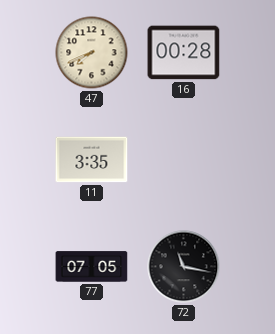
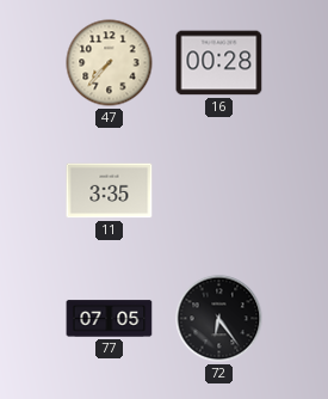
47: 7:41 -> 7:37 (110, 63)
72: 11:17 -> 6:24 (219, 319)
